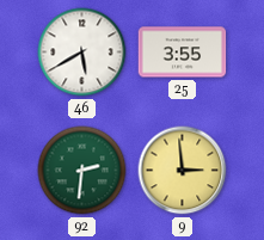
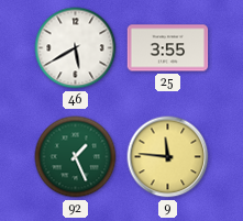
92: 2:31 -> 1:26 (76, 157)
9: 2:59 -> 11:46 (168, 157)
